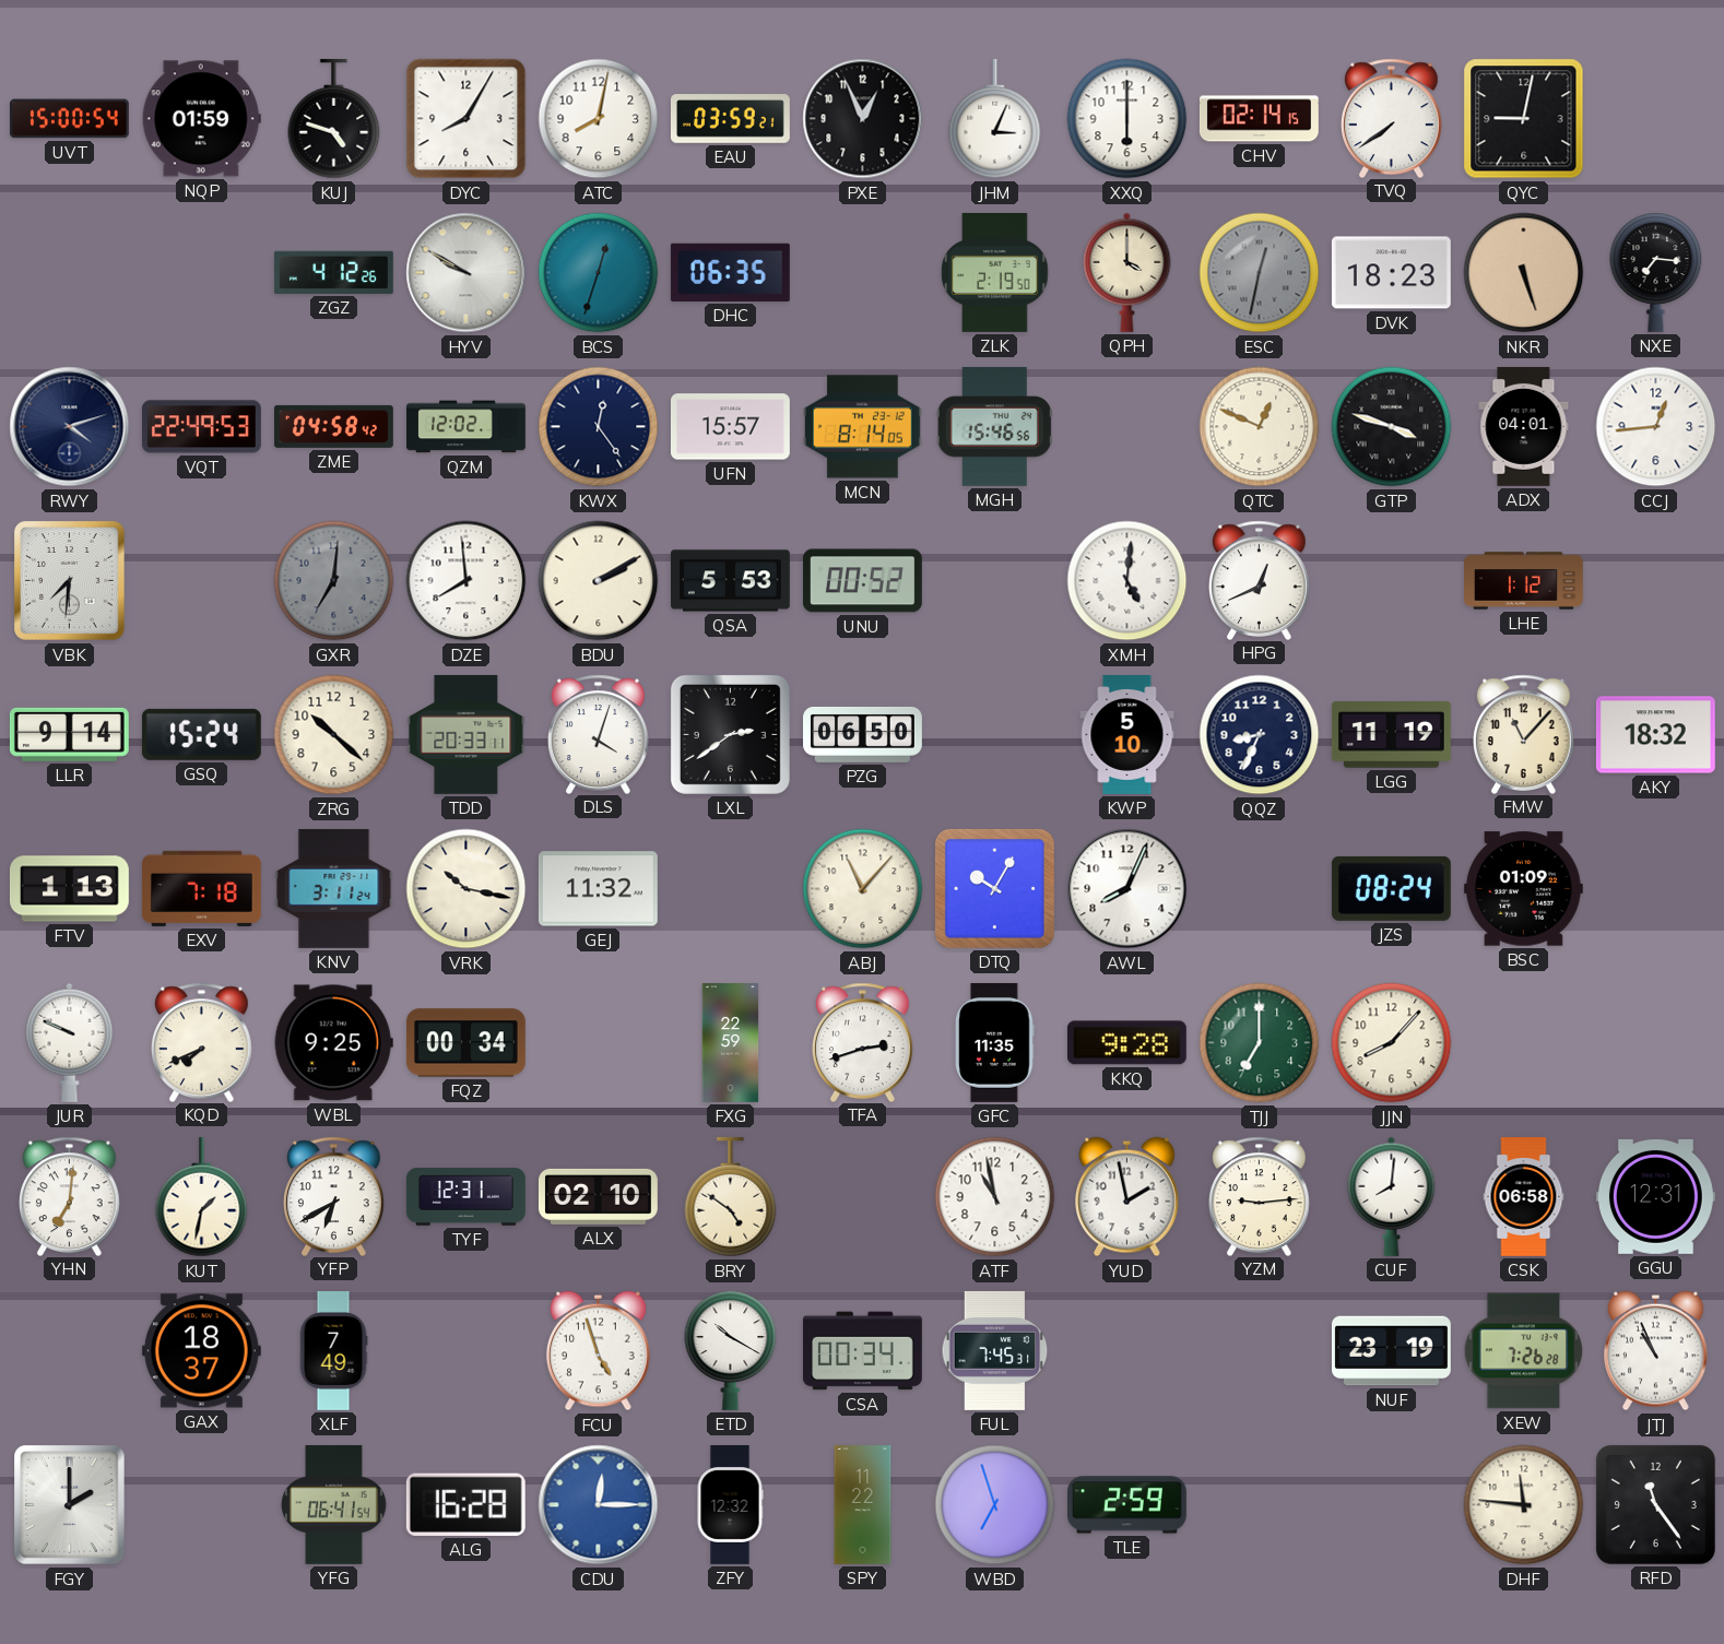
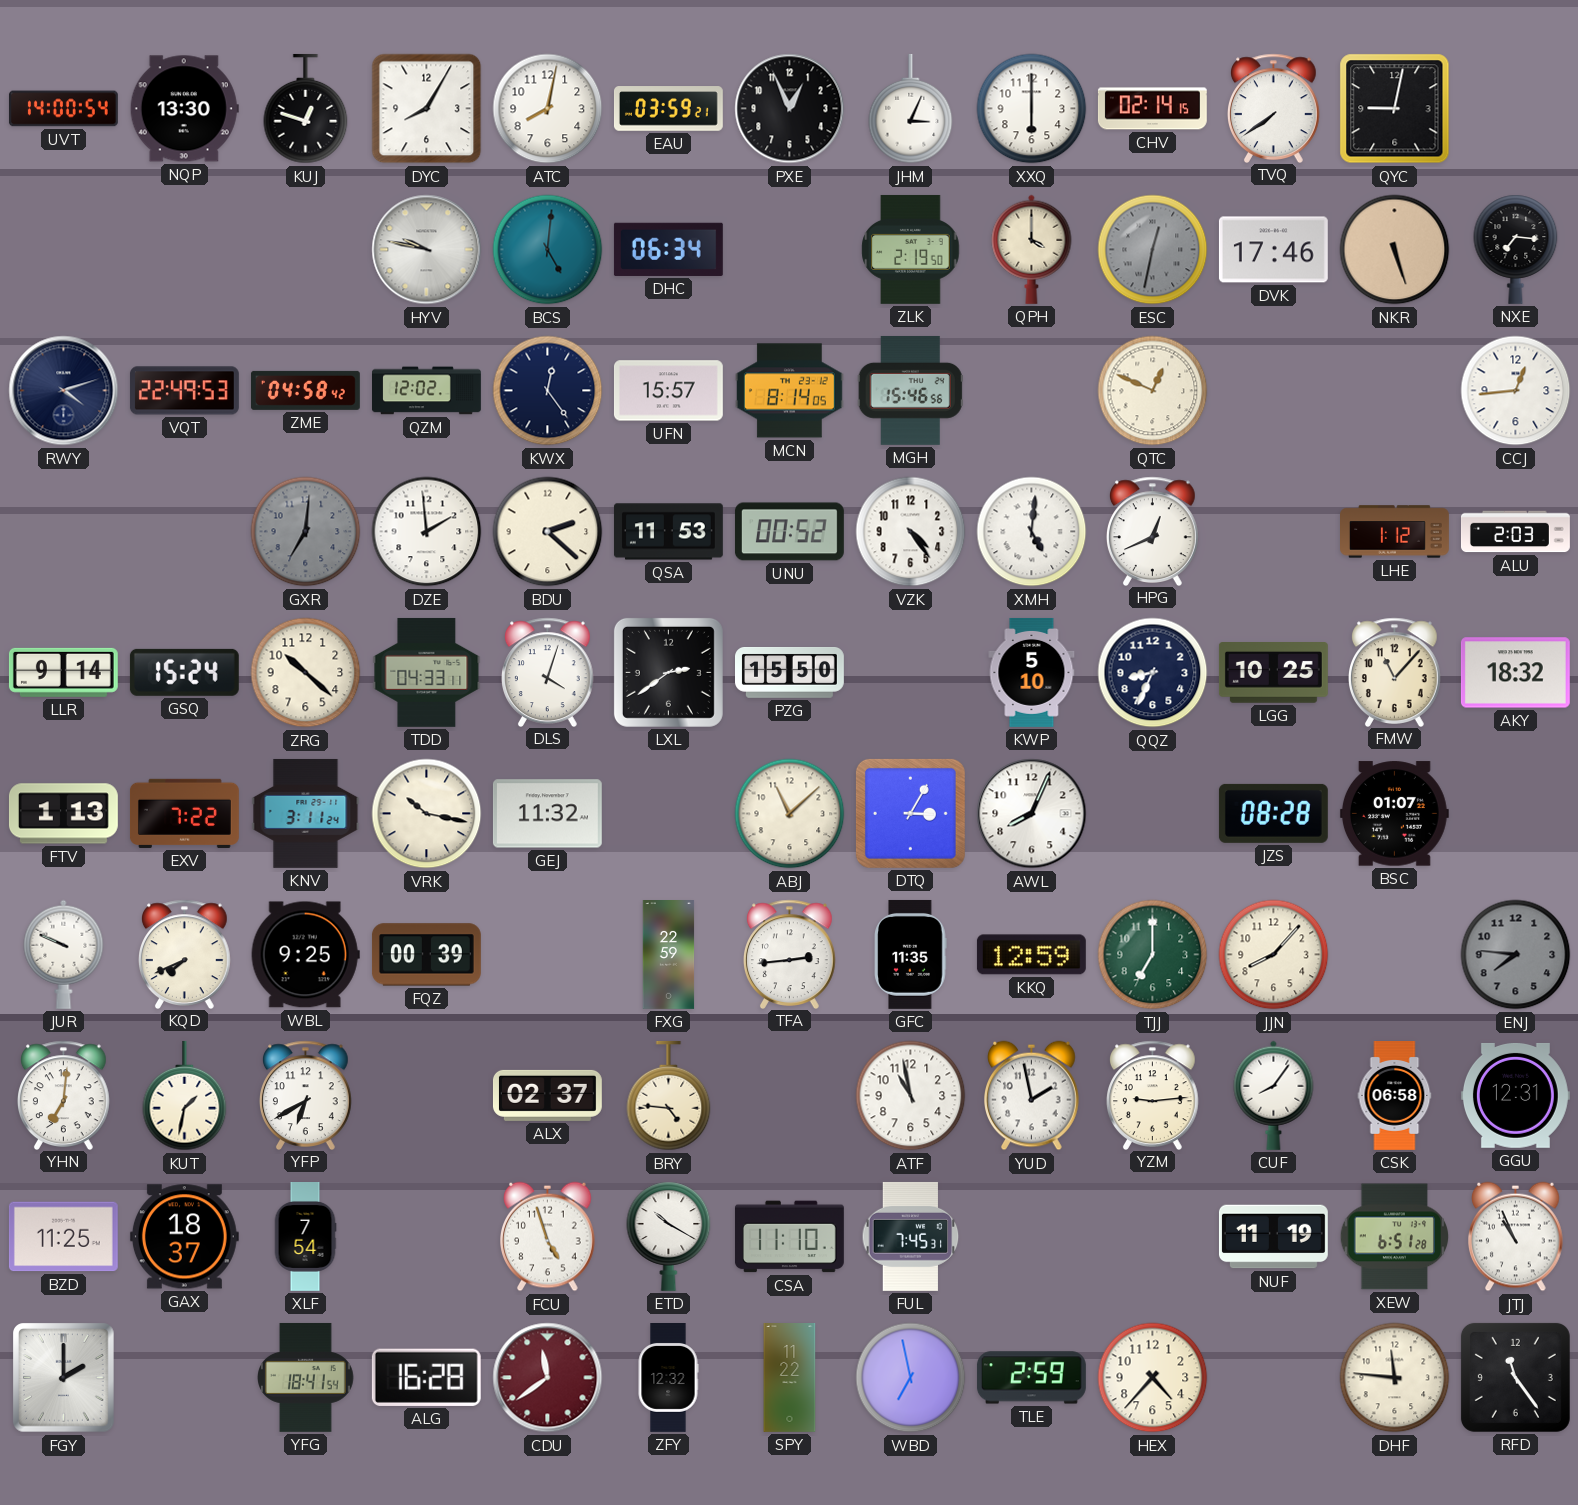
UVT: 15:00 -> 14:00 (63, 109)
NQP: 01:59 -> 13:30 (184, 109)
KUJ: 4:48 -> 12:48 (306, 109)
ZGZ: 4:12 -> none (333, 272)
HYV: 9:50 -> 9:47 (427, 250)
BCS: 12:33 -> 5:01 (548, 250)
DHC: 06:35 -> 06:34 (668, 249)
DVK: 18:23 -> 17:46 (1273, 250)
GTP: 3:48 -> none (1392, 427)
ADX: 04:01 -> none (1524, 426)
VBK: 7:31 -> none (70, 581)
DZE: 7:59 -> 1:59 (427, 532)
BDU: 2:10 -> 2:22 (548, 532)
QSA: 5:53 -> 11:53 (668, 532)
VZK: none -> 4:24 (911, 532)
ALU: none -> 2:03 (1516, 532)
TDD: 20:33 -> 04:33 (427, 672)
PZG: 06:50 -> 15:50 (790, 673)
LGG: 11:19 -> 10:25 (1273, 673)
EXV: 7:18 -> 7:22 (184, 813)
ABJ: 11:07 -> 11:08 (790, 814)
DTQ: 10:05 -> 3:05 (910, 813)
JZS: 08:24 -> 08:28 (1273, 813)
BSC: 01:09 -> 01:07 (1394, 814)
FQZ: 00:34 -> 00:39 (426, 955)
TFA: 2:42 -> 2:44 (790, 954)
KKQ: 9:28 -> 12:59 (1031, 955)
ENJ: none -> 7:46 (1516, 955)
TYF: 12:31 -> none (465, 1197)
ALX: 02:10 -> 02:37 (547, 1095)
BRY: 4:51 -> 4:46 (669, 1096)
CUF: 8:01 -> 8:06 (1274, 1095)
BZD: none -> 11:25 (63, 1237)
XLF: 7:49 -> 7:54 (305, 1237)
CSA: 00:34 -> 11:10 (789, 1237)
NUF: 23:19 -> 11:19 (1273, 1237)
XEW: 7:26 -> 6:51 (1395, 1237)
YFG: 06:41 -> 18:41 (306, 1377)
CDU: 12:15 -> 11:39 (548, 1378)
CDU dial: blue -> burgundy (548, 1378)
WBD: 6:57 -> 6:58 (911, 1378)
HEX: none -> 4:37 (1153, 1378)
